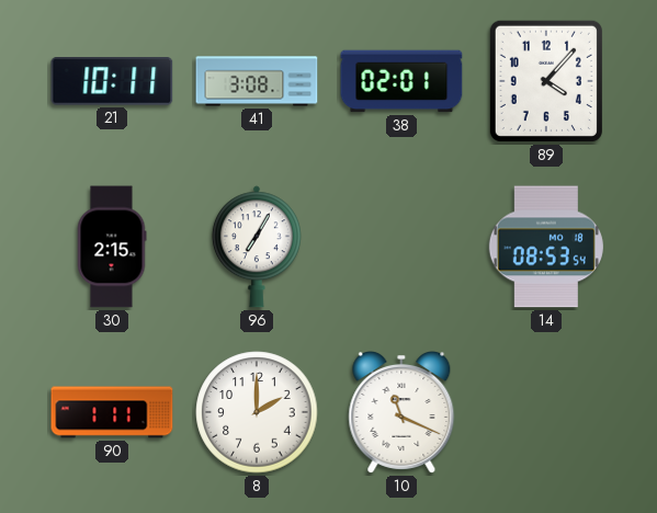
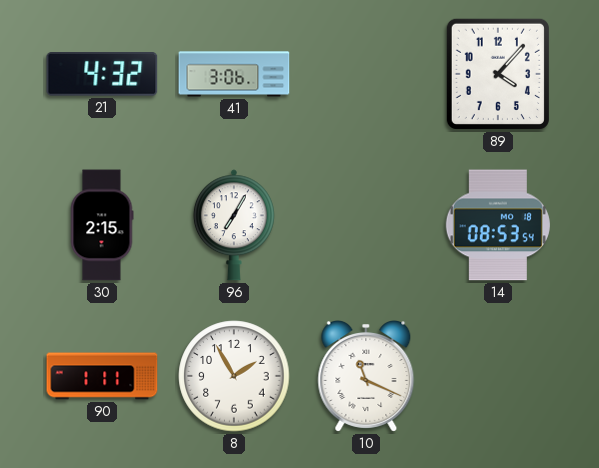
21: 10:11 -> 4:32 (102, 75)
41: 3:08 -> 3:06 (234, 74)
38: 02:01 -> none (401, 81)
8: 2:00 -> 1:55 (234, 376)
